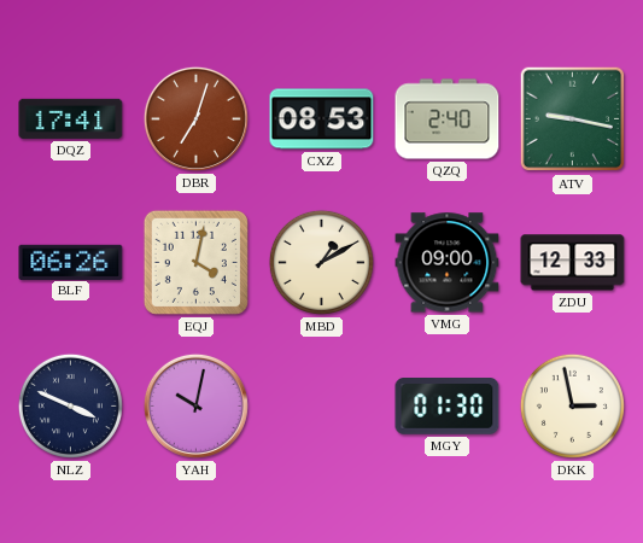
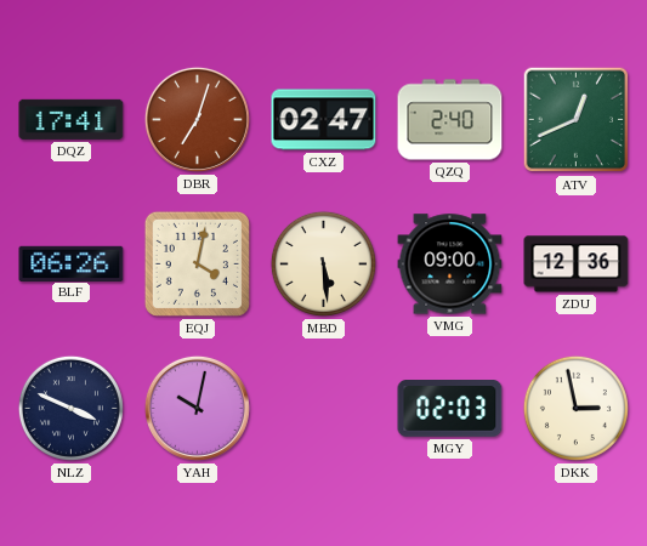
CXZ: 08:53 -> 02:47 (324, 120)
ATV: 9:17 -> 12:41 (577, 120)
MBD: 1:10 -> 5:29 (323, 263)
ZDU: 12:33 -> 12:36 (577, 265)
MGY: 01:30 -> 02:03 (450, 409)
